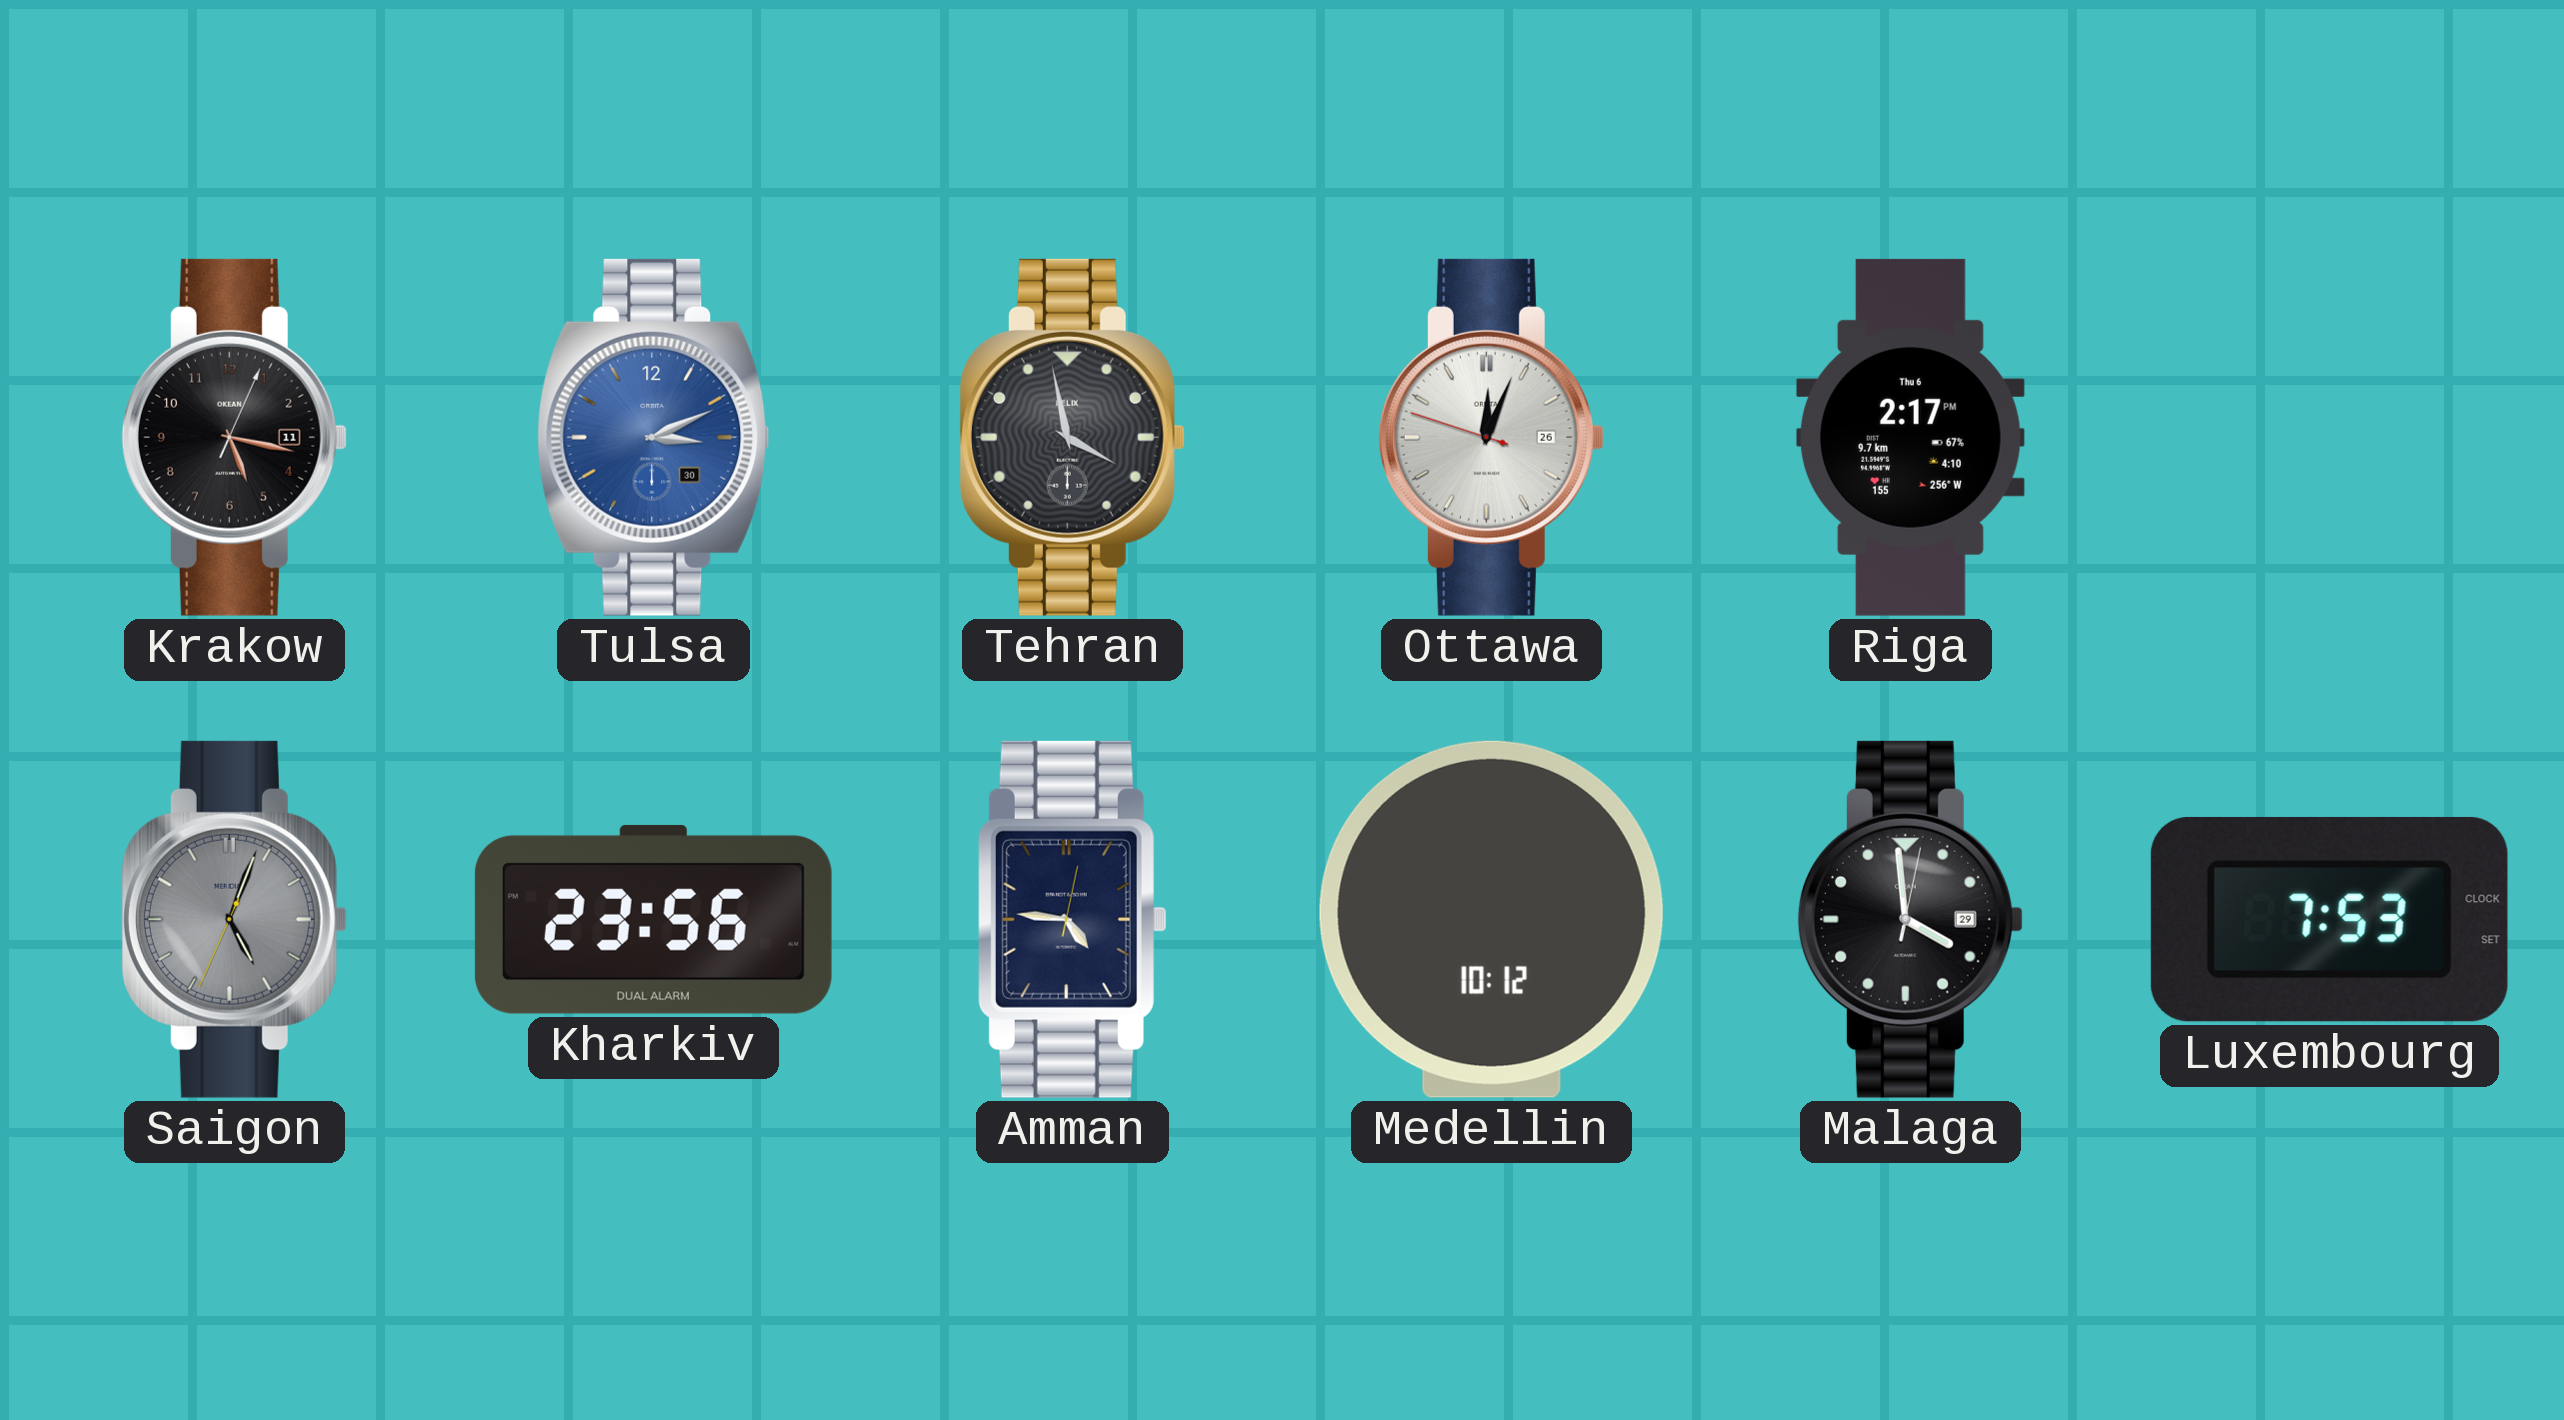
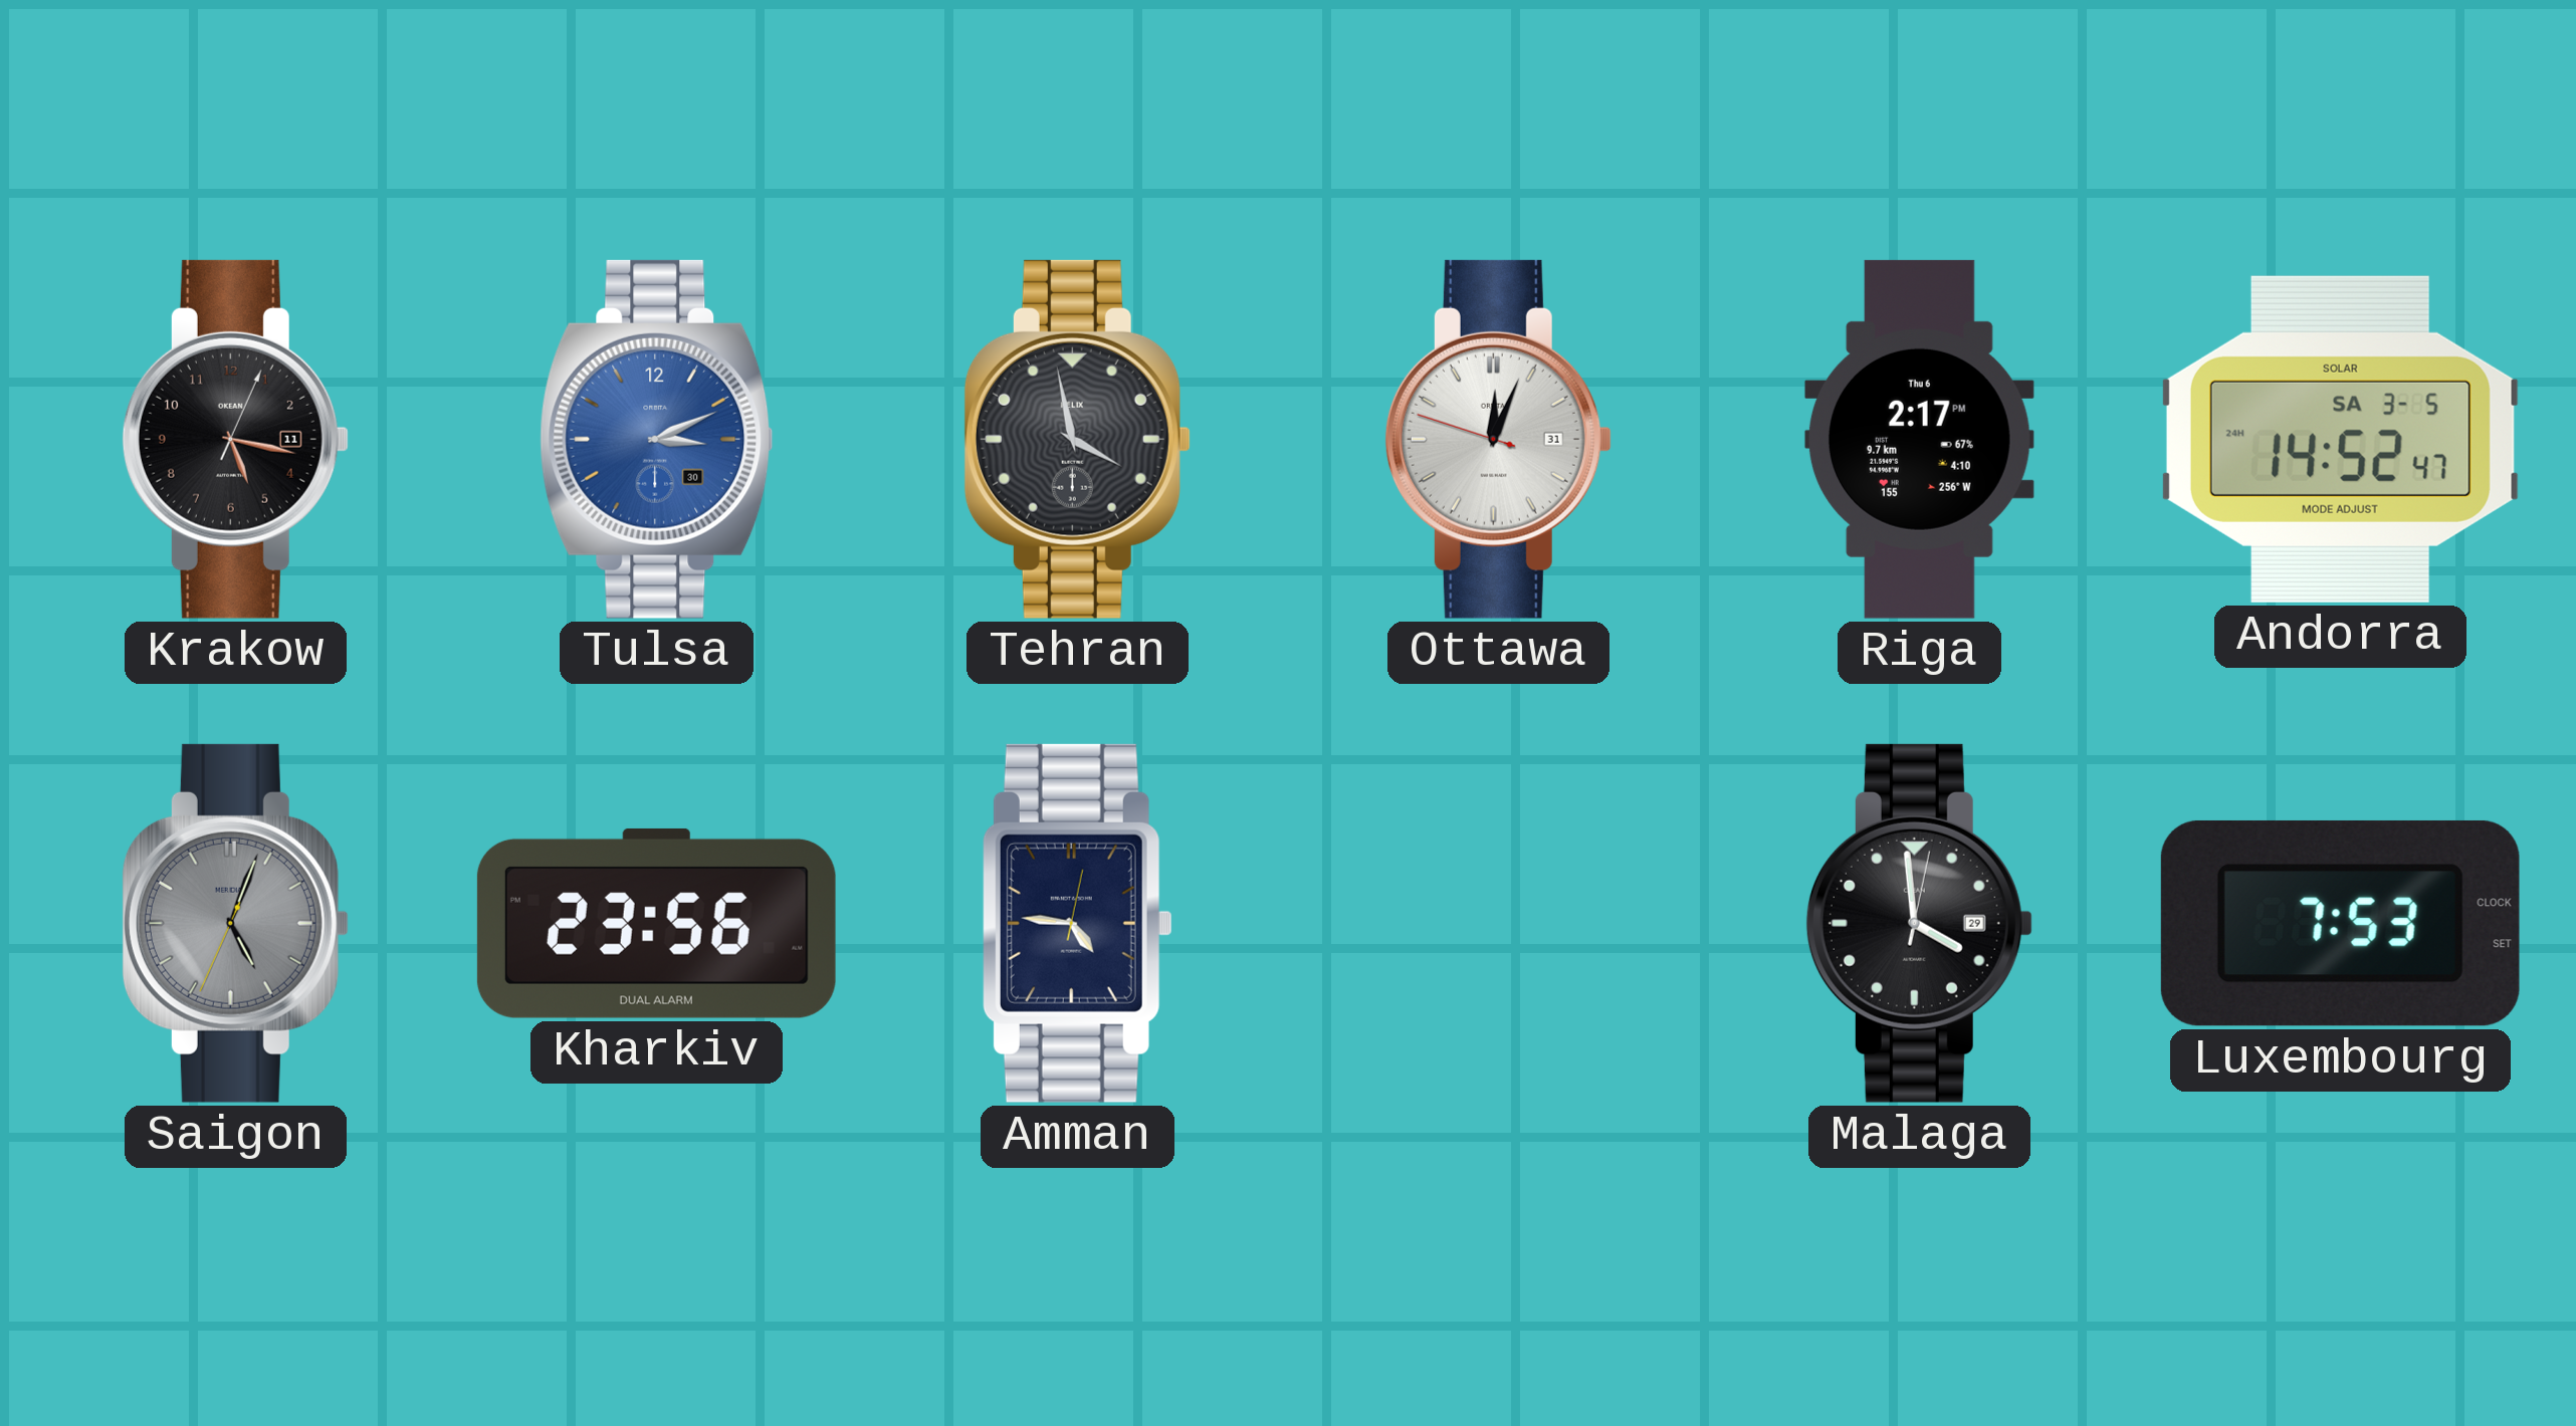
Ottawa date: 26 -> 31 (1498, 439)
Andorra: none -> 14:52 (2340, 439)
Medellin: 10:12 -> none (1491, 919)
